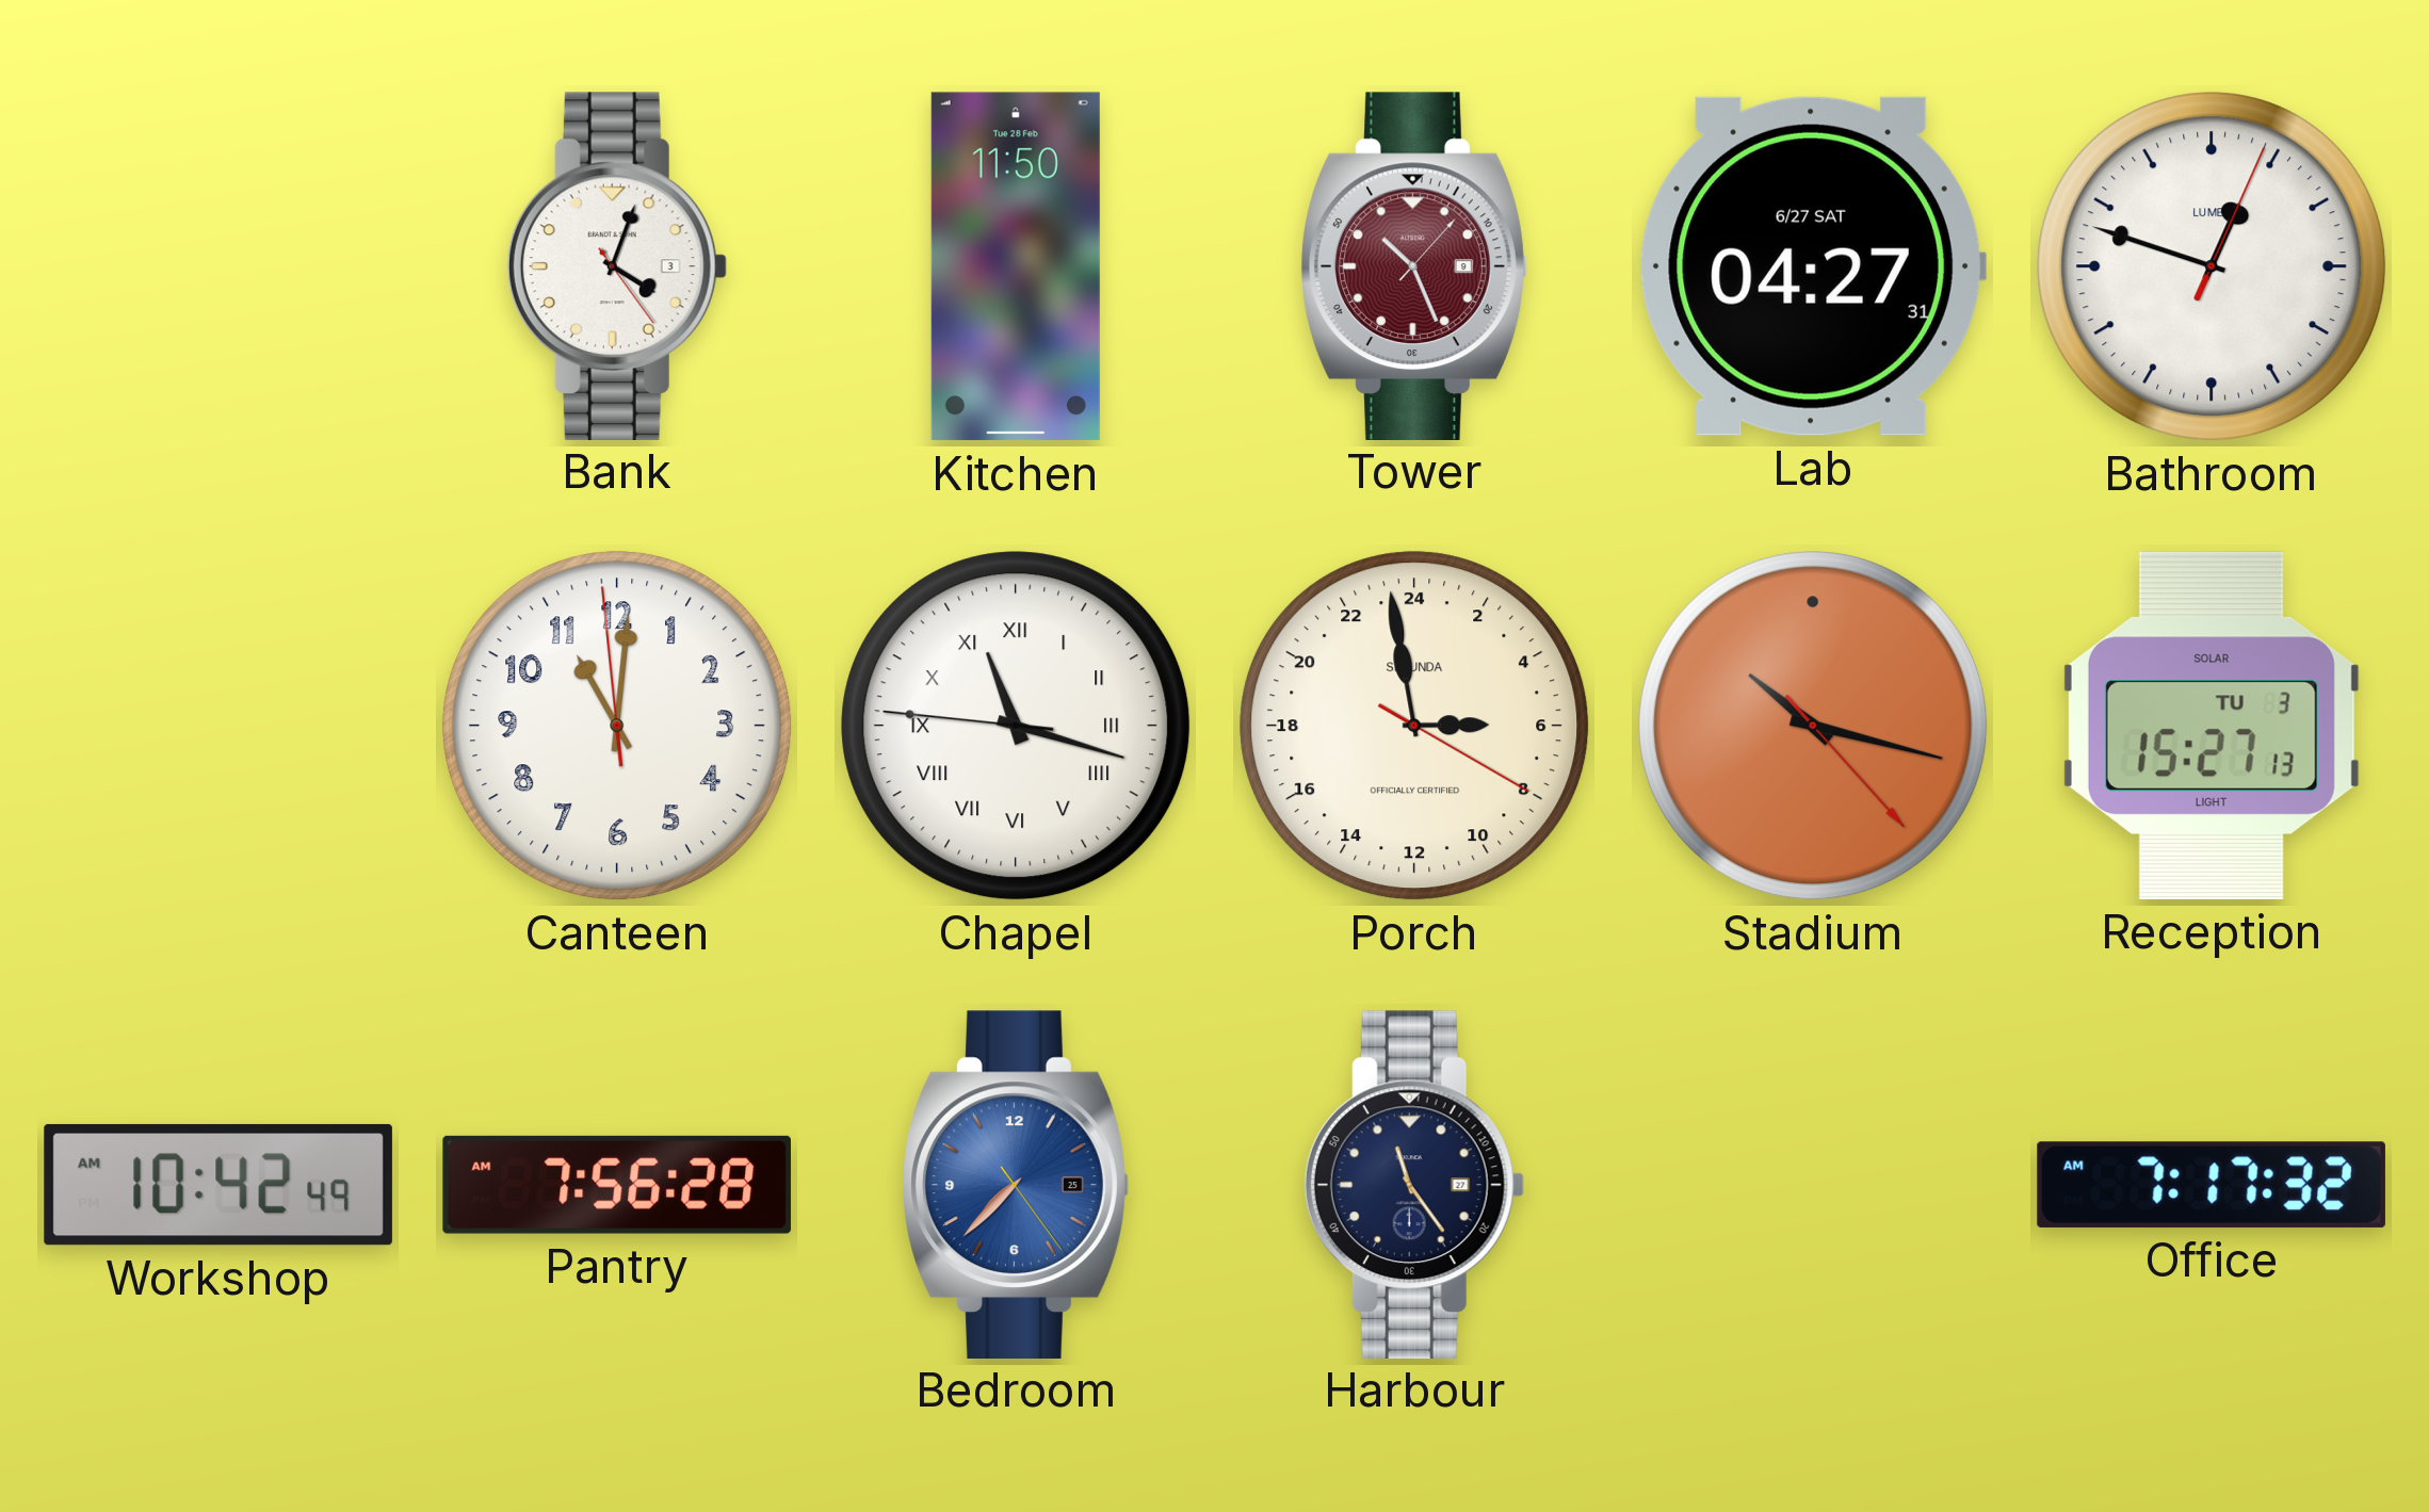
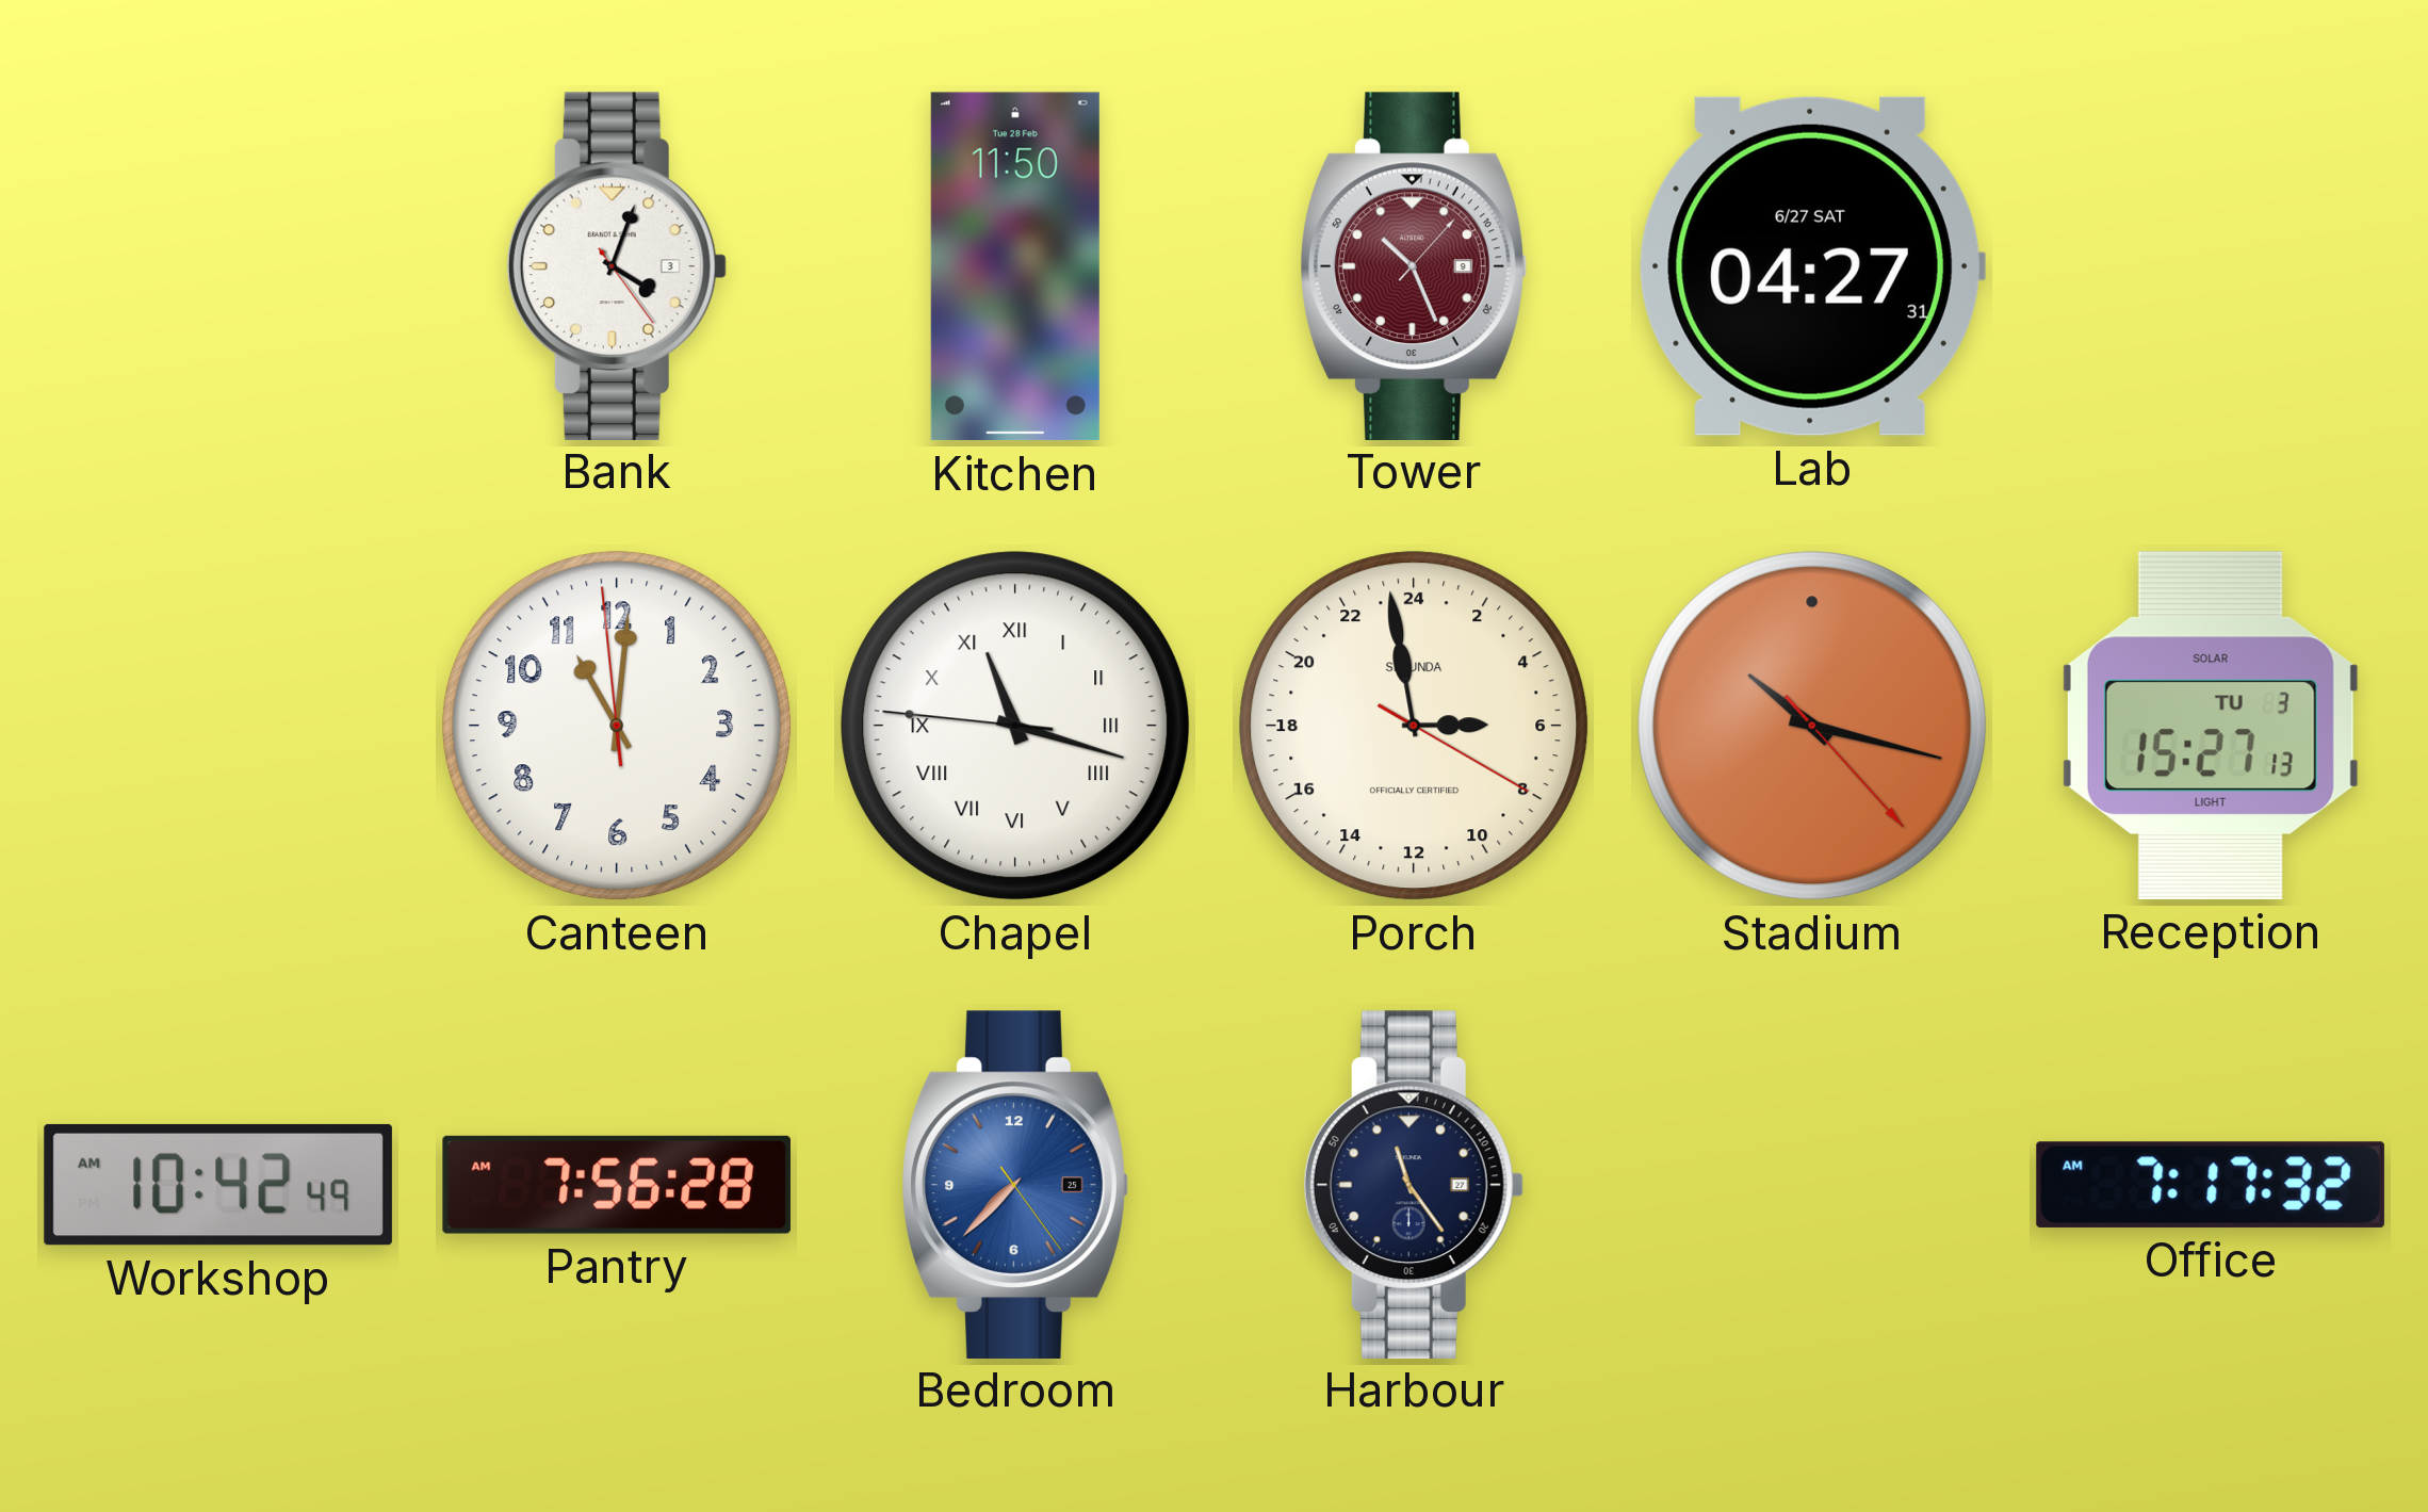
Bathroom: 12:48 -> none (2212, 266)
